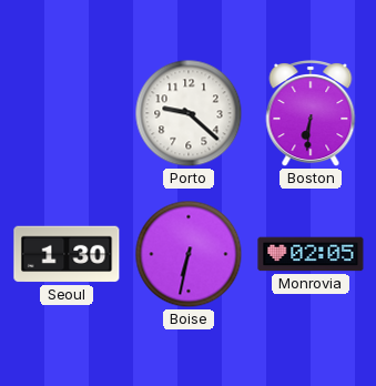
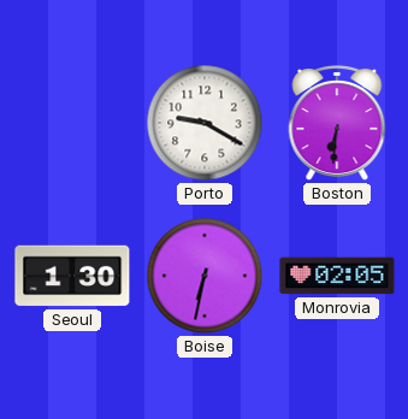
Porto: 9:22 -> 9:20 (205, 123)
